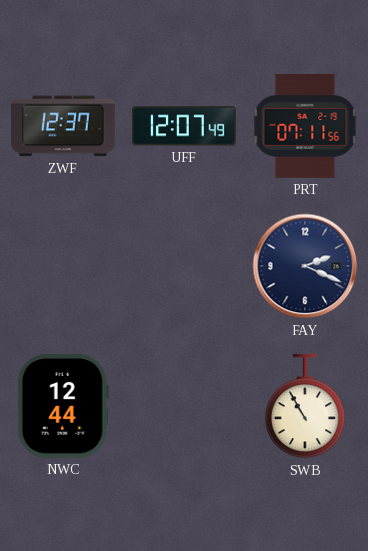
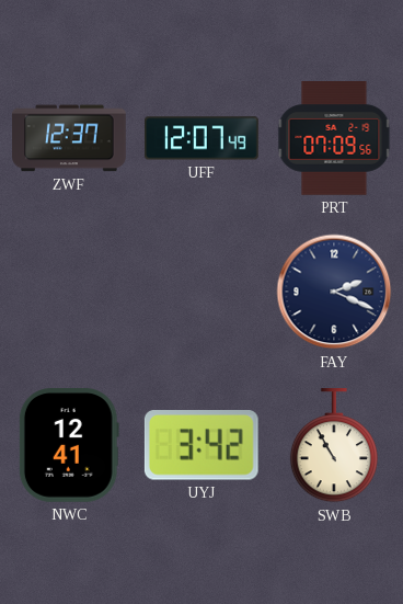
PRT: 07:11 -> 07:09 (334, 138)
NWC: 12:44 -> 12:41 (69, 446)
UYJ: none -> 3:42 (201, 445)
